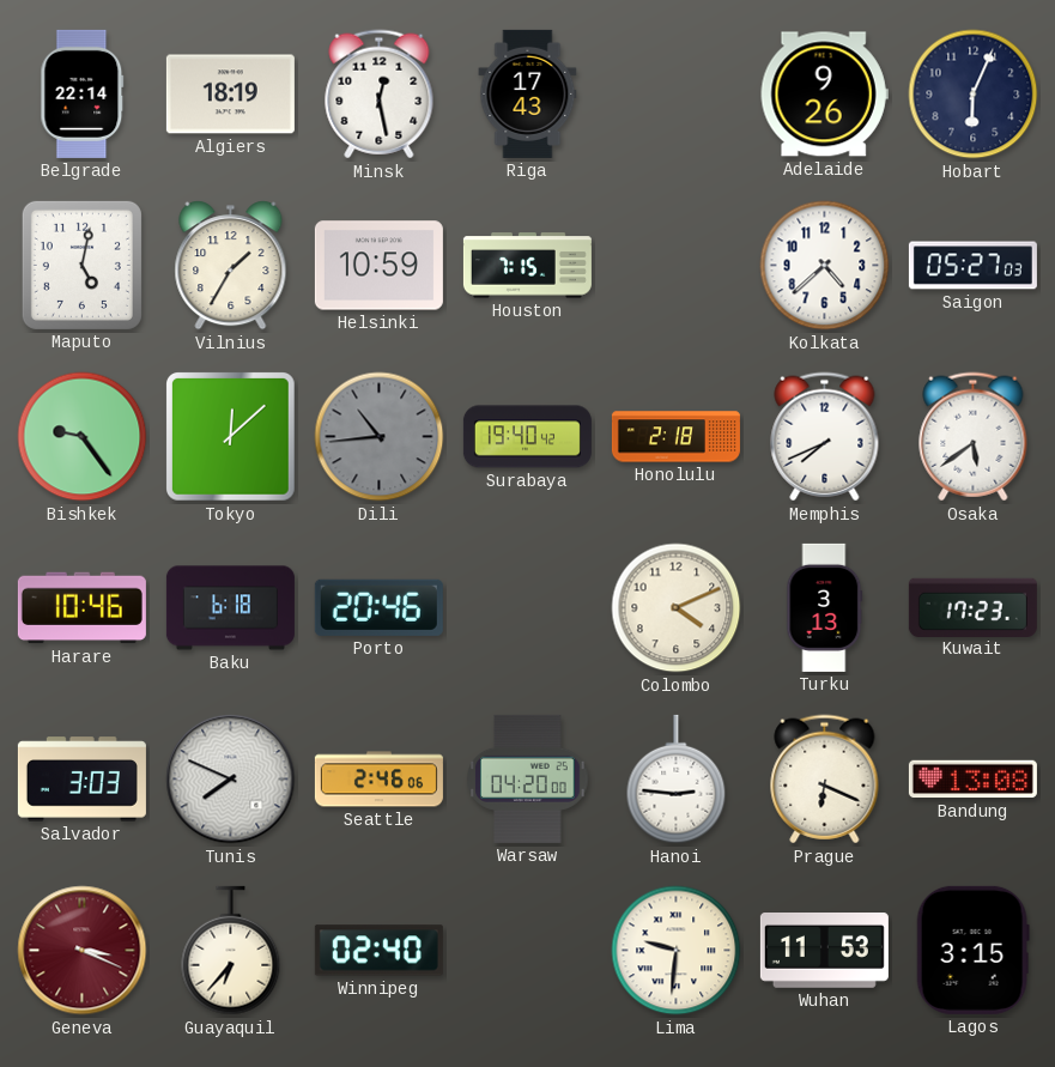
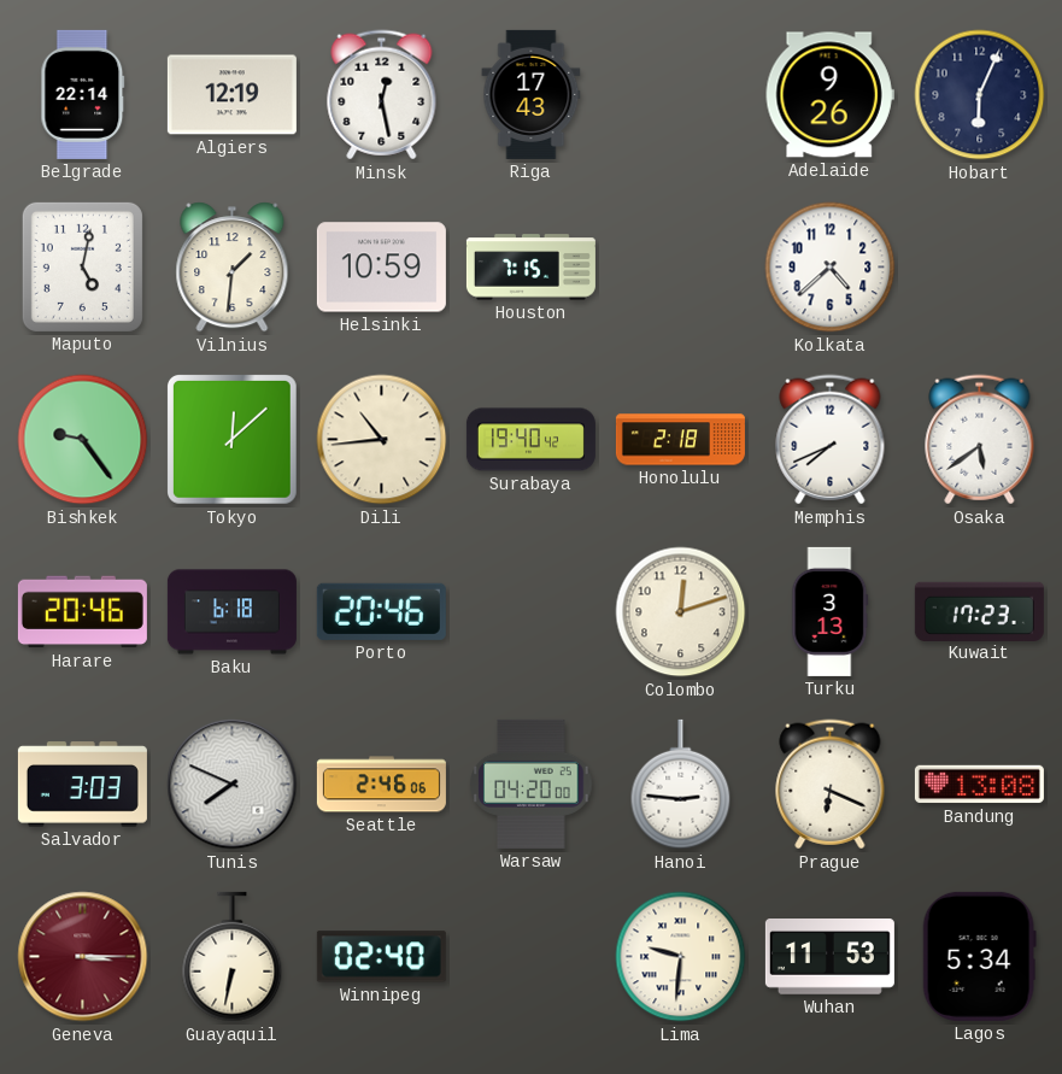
Algiers: 18:19 -> 12:19 (231, 95)
Vilnius: 1:35 -> 1:31 (233, 268)
Saigon: 05:27 -> none (972, 266)
Dili dial: grey -> cream (382, 440)
Harare: 10:46 -> 20:46 (82, 612)
Colombo: 4:11 -> 12:12 (681, 612)
Geneva: 3:19 -> 3:15 (83, 957)
Guayaquil: 6:37 -> 6:32 (233, 957)
Lagos: 3:15 -> 5:34 (979, 956)
